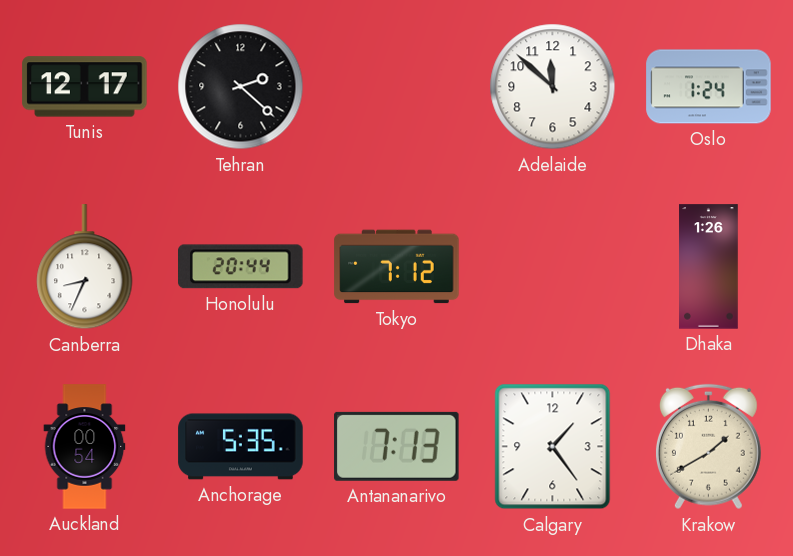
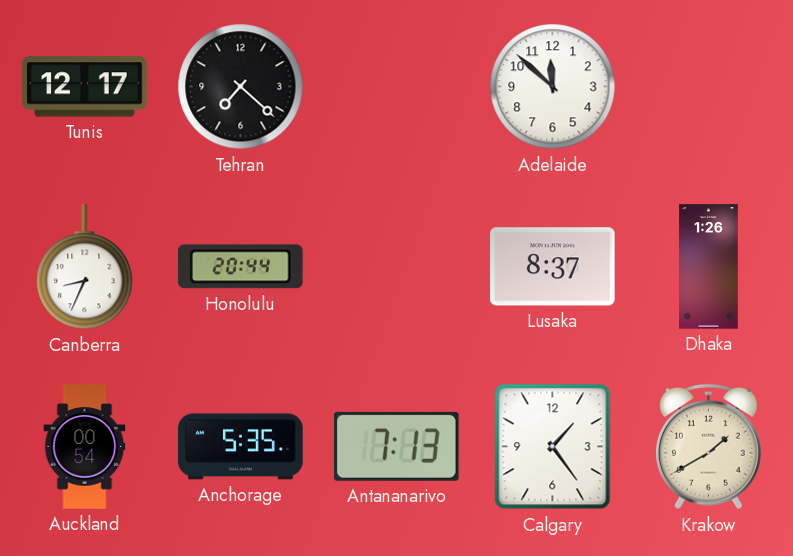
Tehran: 2:22 -> 7:22 (241, 87)
Oslo: 1:24 -> none (709, 87)
Tokyo: 7:12 -> none (397, 267)
Lusaka: none -> 8:37 (553, 267)
